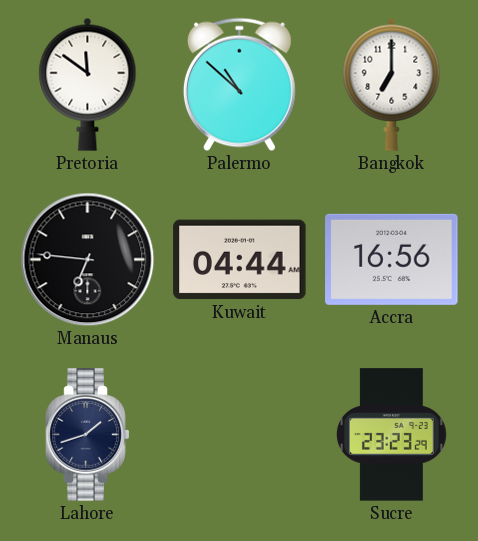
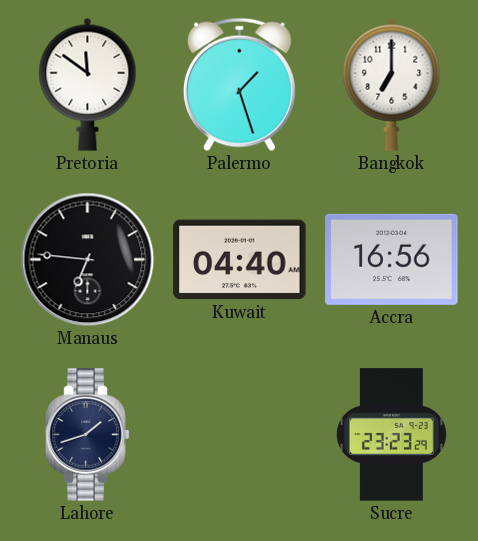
Palermo: 10:52 -> 1:27 (239, 85)
Kuwait: 04:44 -> 04:40 (240, 260)
